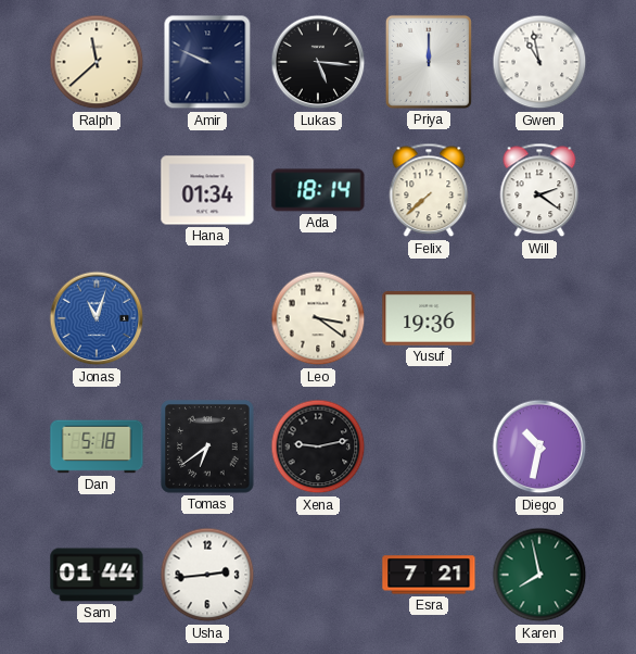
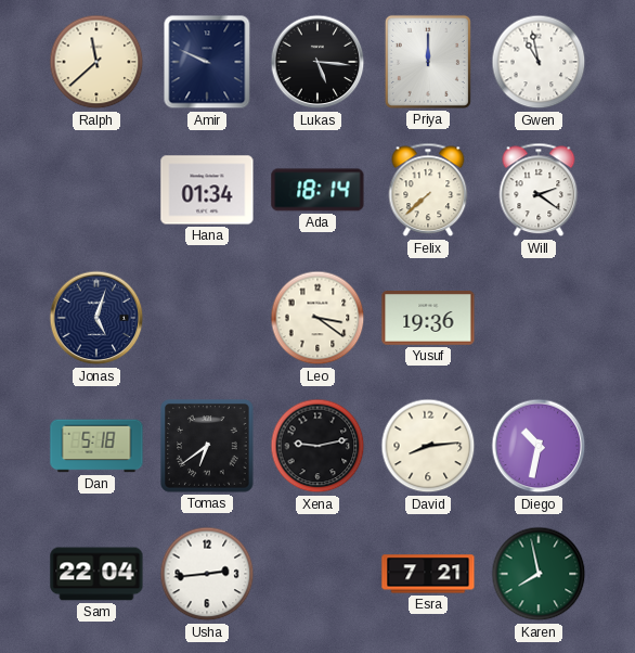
Jonas: 11:03 -> 5:03 (96, 318)
Jonas dial: blue -> navy (96, 318)
David: none -> 8:14 (428, 446)
Sam: 01:44 -> 22:04 (96, 574)
